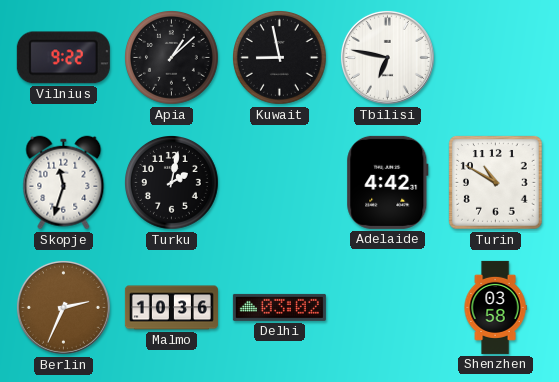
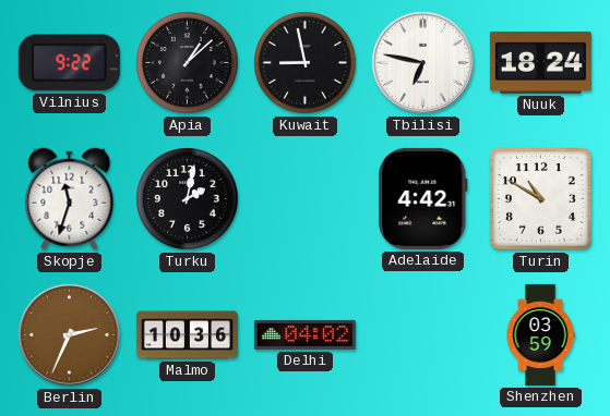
Nuuk: none -> 18:24 (540, 62)
Delhi: 03:02 -> 04:02 (304, 334)
Shenzhen: 03:58 -> 03:59 (540, 334)
